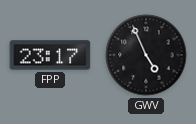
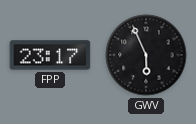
GWV: 4:56 -> 5:56 (146, 55)
